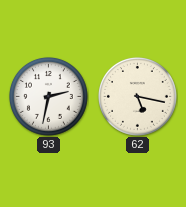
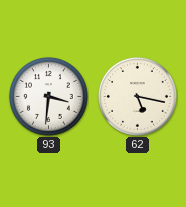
93: 2:32 -> 3:31 (48, 96)
